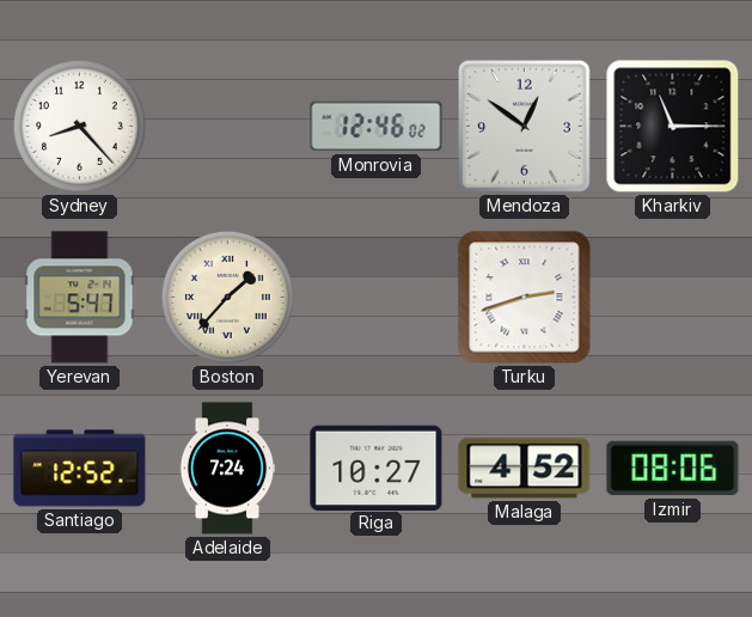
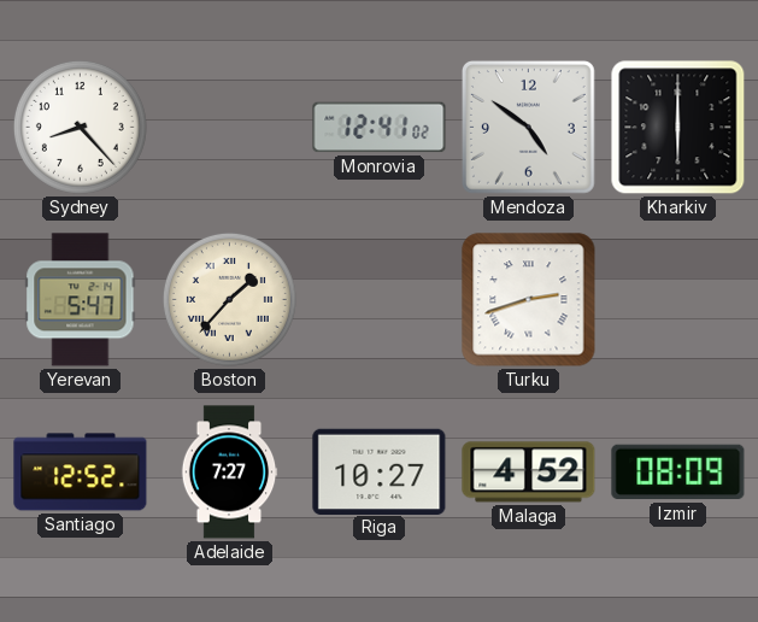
Monrovia: 12:46 -> 12:41 (380, 128)
Mendoza: 12:51 -> 4:51 (528, 127)
Kharkiv: 11:15 -> 6:00 (678, 128)
Adelaide: 7:24 -> 7:27 (229, 473)
Izmir: 08:06 -> 08:09 (678, 473)
